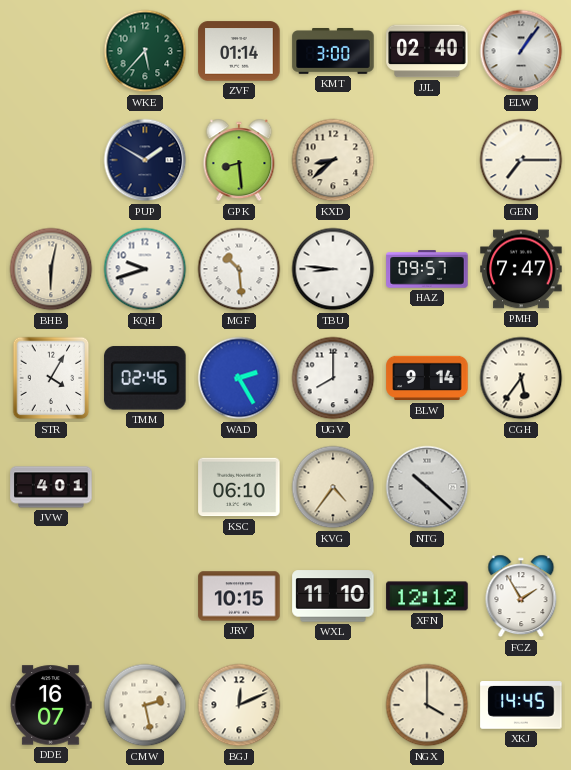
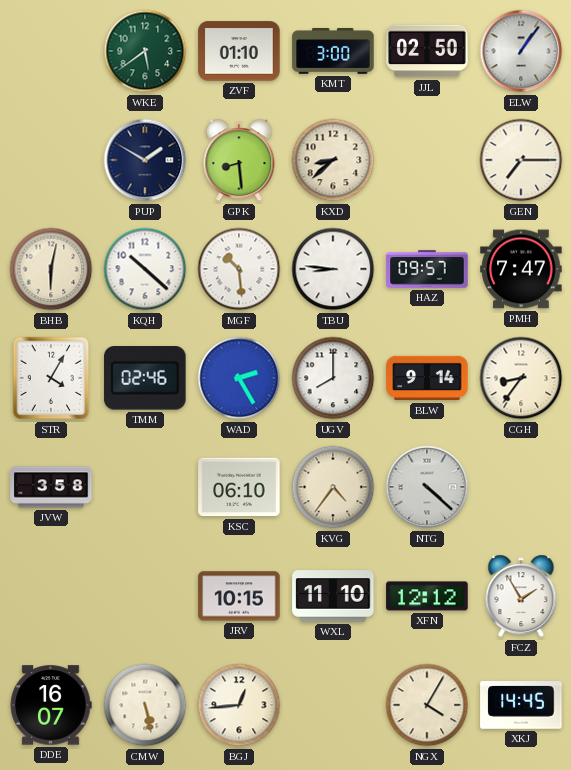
WKE: 5:37 -> 5:39 (145, 51)
ZVF: 01:14 -> 01:10 (239, 51)
JJL: 02:40 -> 02:50 (427, 51)
KQH: 9:42 -> 10:22 (145, 269)
CGH: 5:36 -> 8:36 (521, 378)
JVW: 4:01 -> 3:58 (51, 487)
NTG: 10:22 -> 4:22 (427, 487)
CMW: 2:28 -> 5:28 (145, 705)
BGJ: 12:11 -> 12:44 (239, 705)
NGX: 4:00 -> 4:05 (427, 705)
